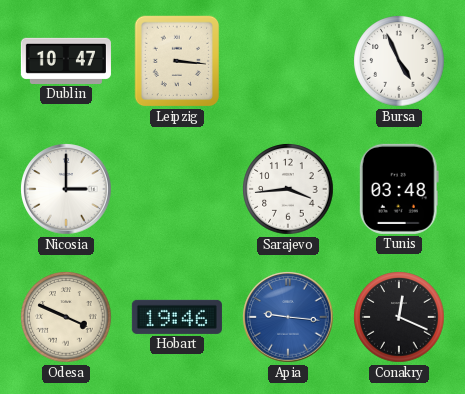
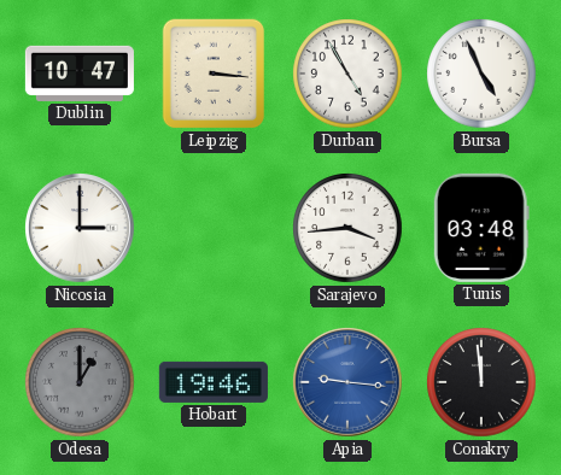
Durban: none -> 4:55 (347, 74)
Odesa: 3:49 -> 1:00 (80, 382)
Odesa dial: cream -> grey (80, 382)
Conakry: 12:19 -> 11:59 (481, 382)
